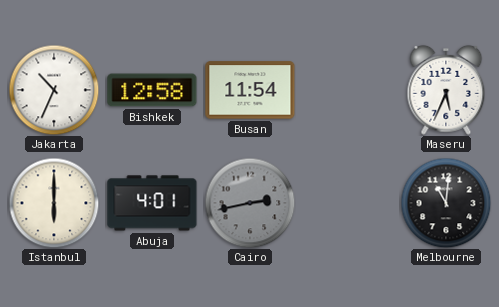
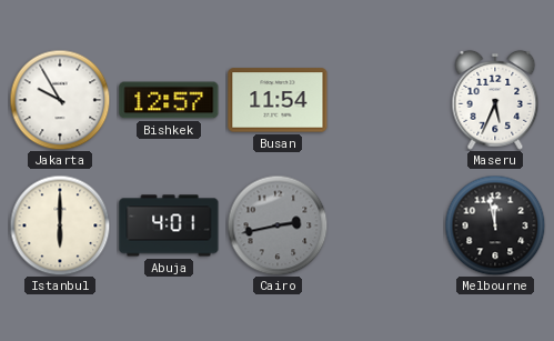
Jakarta: 10:34 -> 9:55 (60, 100)
Bishkek: 12:58 -> 12:57 (169, 100)
Melbourne: 11:01 -> 11:58 (495, 225)
